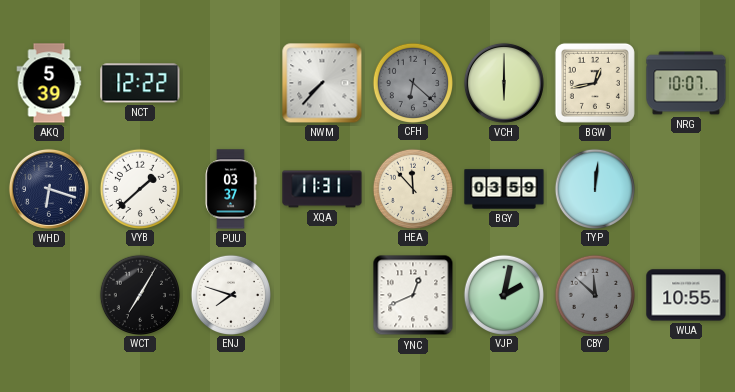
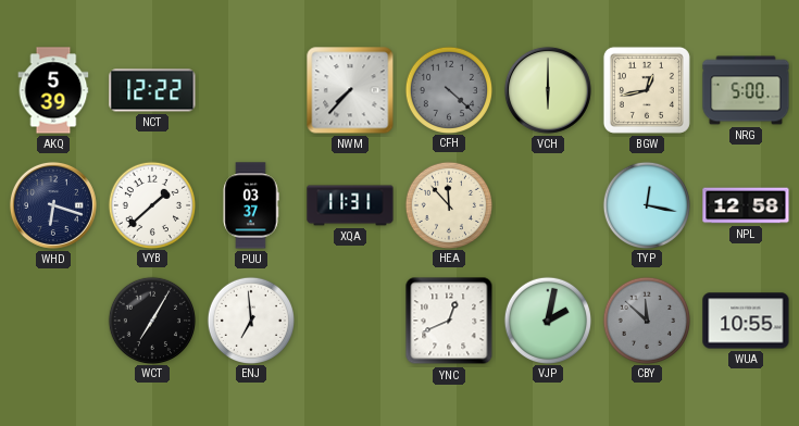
CFH: 6:22 -> 4:22 (448, 89)
NRG: 10:07 -> 5:00 (746, 90)
BGY: 03:59 -> none (504, 189)
TYP: 12:01 -> 12:17 (646, 204)
NPL: none -> 12:58 (746, 205)
ENJ: 7:48 -> 6:59 (250, 319)
